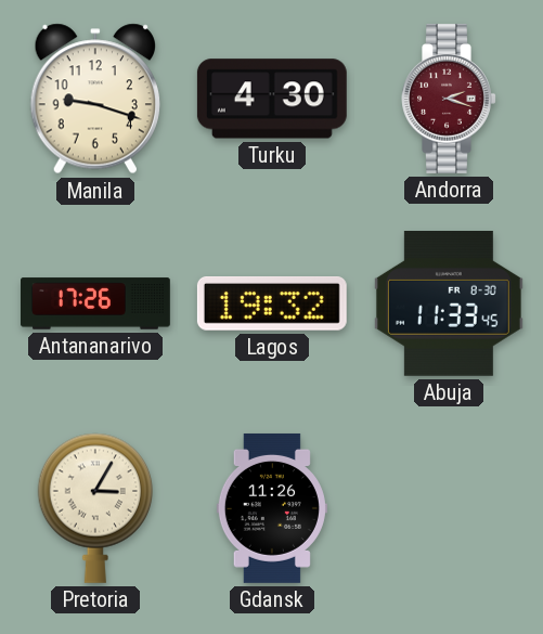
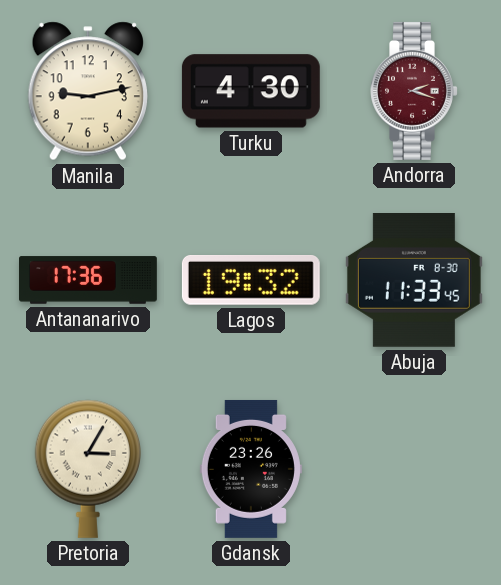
Manila: 9:18 -> 9:13 (87, 91)
Antananarivo: 17:26 -> 17:36 (89, 280)
Gdansk: 11:26 -> 23:26 (251, 469)
